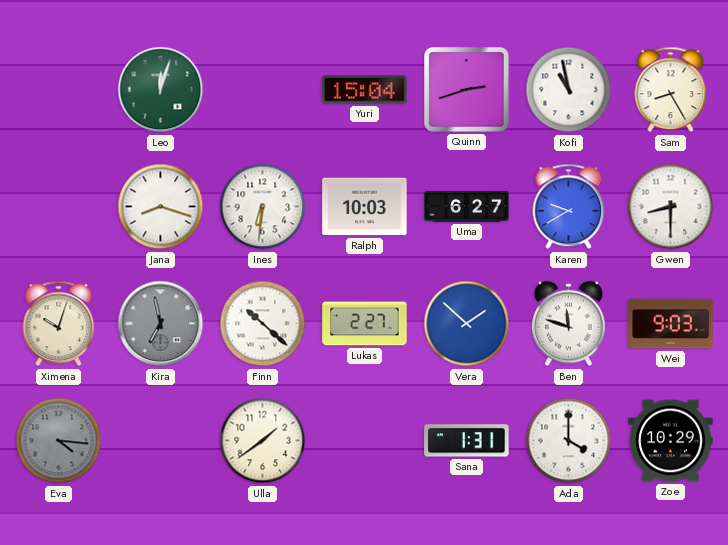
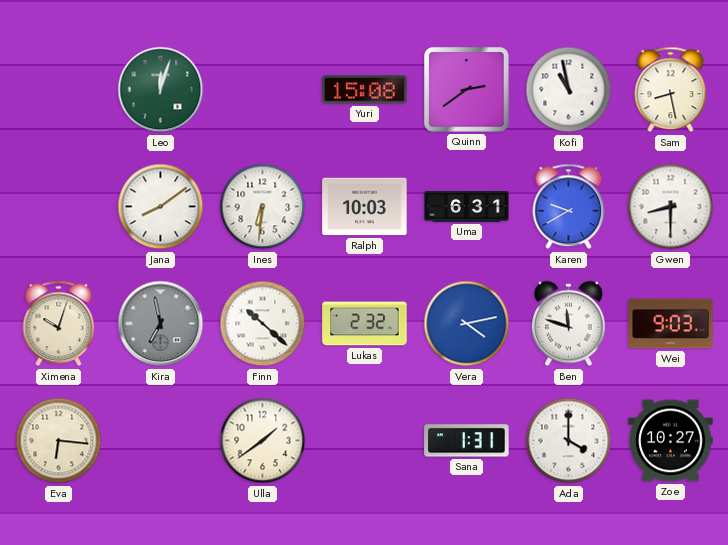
Yuri: 15:04 -> 15:08 (365, 90)
Quinn: 2:42 -> 2:39 (467, 90)
Sam: 8:25 -> 8:28 (671, 90)
Jana: 8:18 -> 8:09 (161, 207)
Uma: 6:27 -> 6:31 (467, 207)
Lukas: 2:27 -> 2:32 (365, 324)
Vera: 1:52 -> 4:13 (467, 324)
Eva: 4:16 -> 6:16 (59, 441)
Eva dial: grey -> cream (59, 441)
Zoe: 10:29 -> 10:27 (671, 441)
